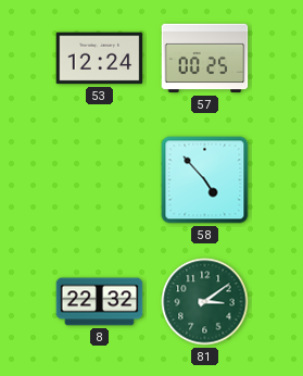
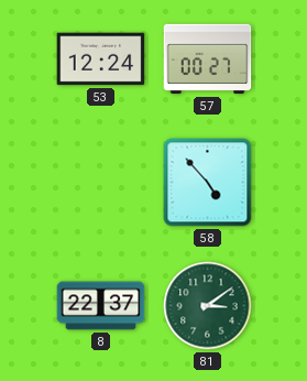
57: 00:25 -> 00:27 (208, 59)
8: 22:32 -> 22:37 (101, 306)
